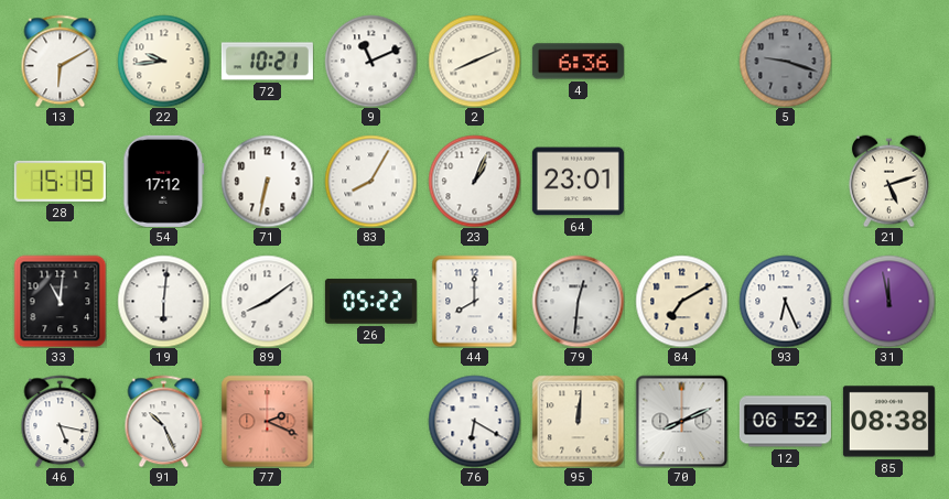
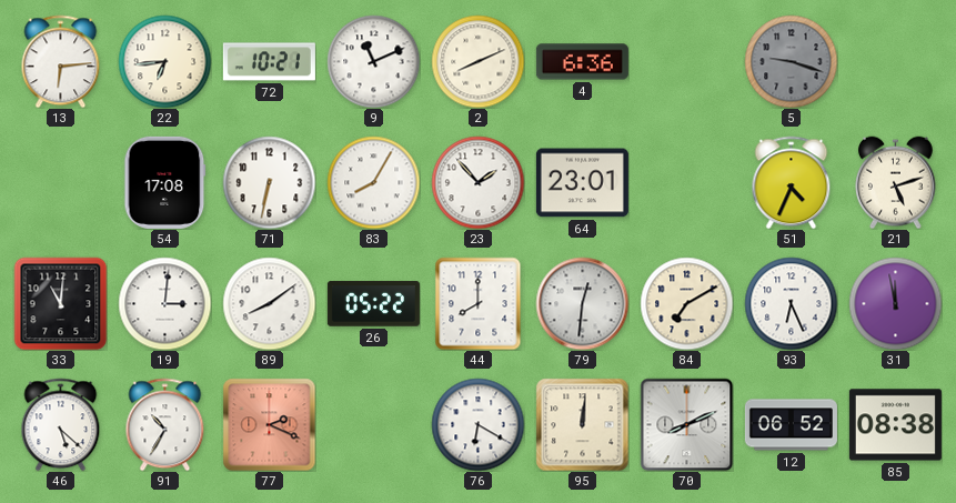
13: 6:10 -> 6:14 (61, 61)
22: 9:44 -> 6:44 (164, 61)
28: 15:19 -> none (60, 181)
54: 17:12 -> 17:08 (165, 182)
23: 1:04 -> 1:53 (477, 182)
51: none -> 4:34 (792, 182)
19: 6:01 -> 3:01 (164, 303)
46: 5:17 -> 5:22 (61, 424)
91: 10:26 -> 10:35 (165, 424)
